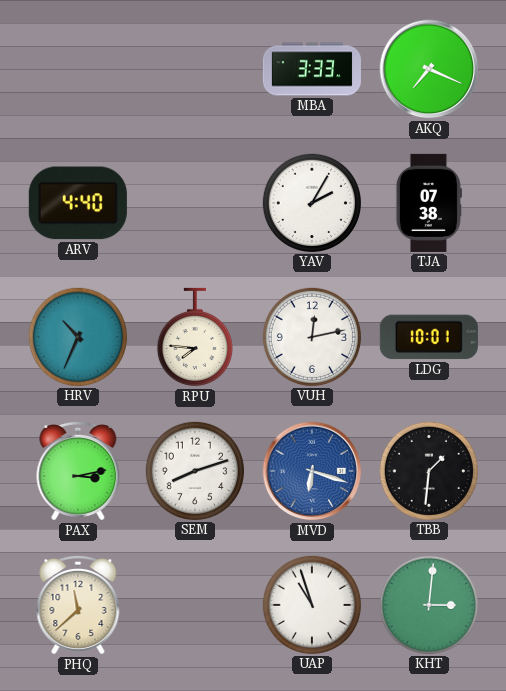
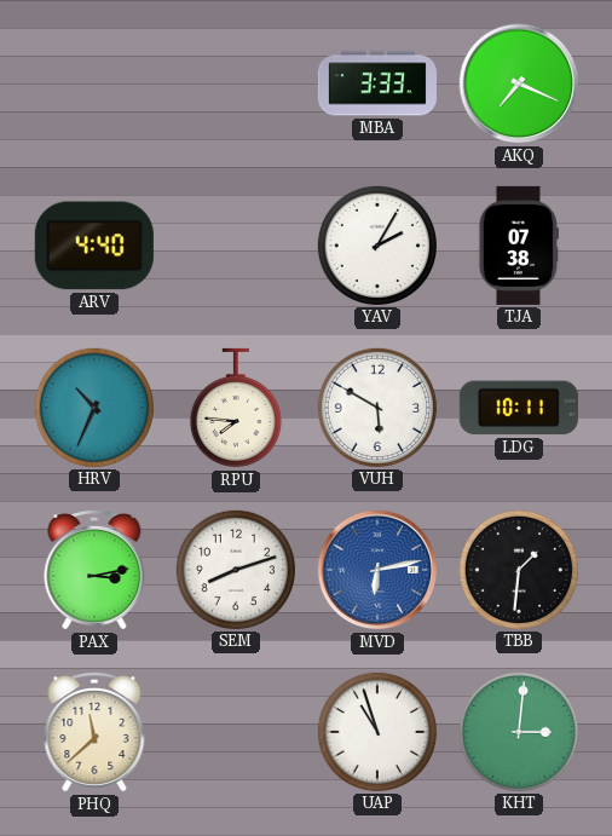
VUH: 12:13 -> 5:50 (377, 408)
LDG: 10:01 -> 10:11 (519, 408)
MVD: 6:18 -> 6:13 (377, 570)
